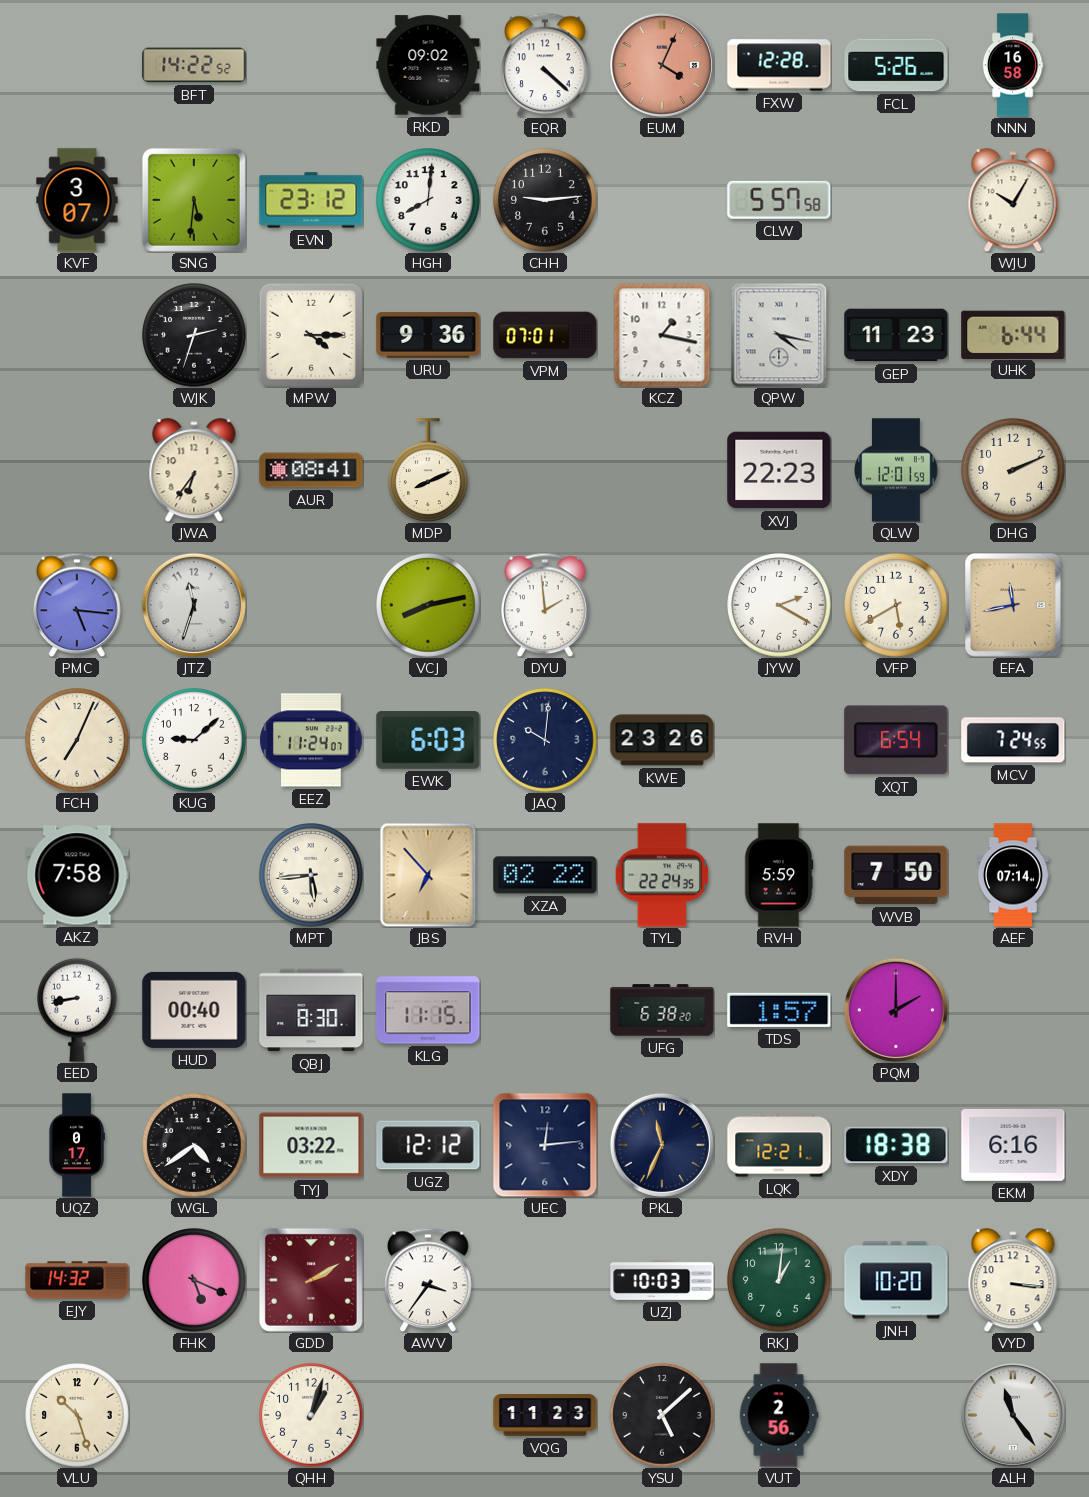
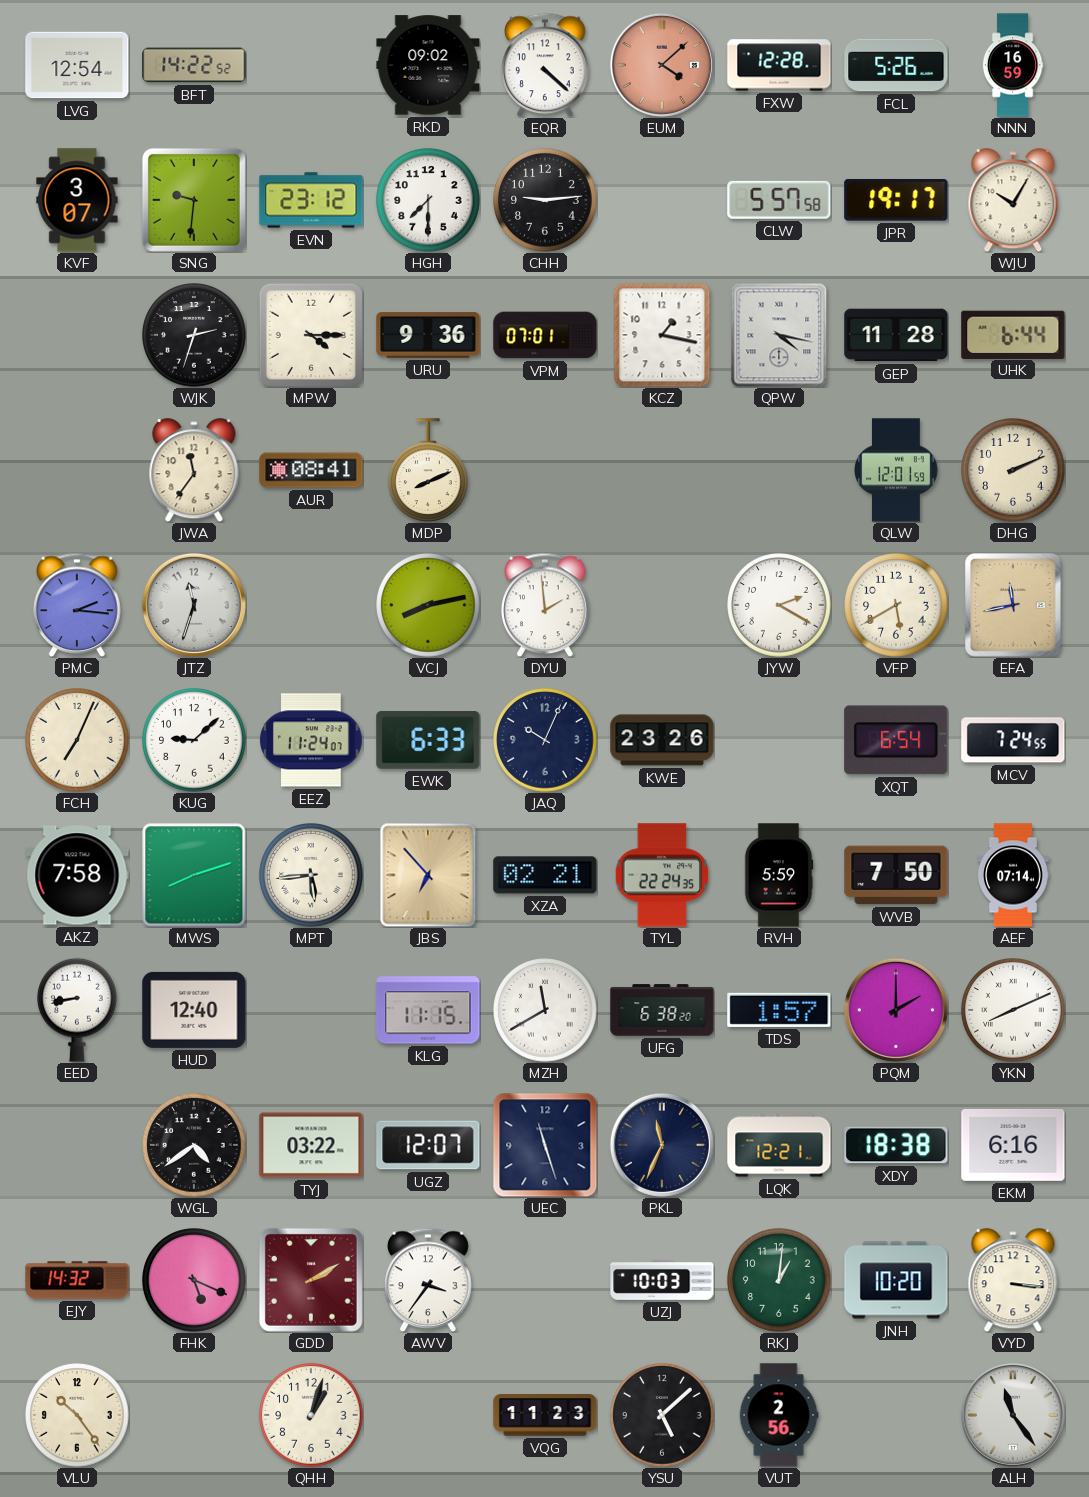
LVG: none -> 12:54 (77, 65)
EUM: 4:04 -> 4:08 (662, 65)
NNN: 16:58 -> 16:59 (1013, 65)
SNG: 5:31 -> 9:31 (194, 200)
HGH: 8:01 -> 7:30 (428, 200)
JPR: none -> 19:17 (896, 201)
GEP: 11:23 -> 11:28 (896, 335)
JWA: 6:36 -> 11:36 (194, 470)
XVJ: 22:23 -> none (779, 470)
PMC: 5:16 -> 2:16 (77, 605)
EWK: 6:03 -> 6:33 (428, 740)
JAQ: 10:01 -> 10:04 (545, 740)
MWS: none -> 8:12 (194, 875)
XZA: 02:22 -> 02:21 (545, 875)
HUD: 00:40 -> 12:40 (194, 1010)
QBJ: 8:30 -> none (311, 1010)
MZH: none -> 11:40 (545, 1010)
YKN: none -> 8:11 (1013, 1010)
UQZ: 0:17 -> none (77, 1145)
UGZ: 12:12 -> 12:07 (428, 1145)
UEC: 12:14 -> 11:27 (545, 1145)
VLU: 10:27 -> 10:24 (77, 1415)
